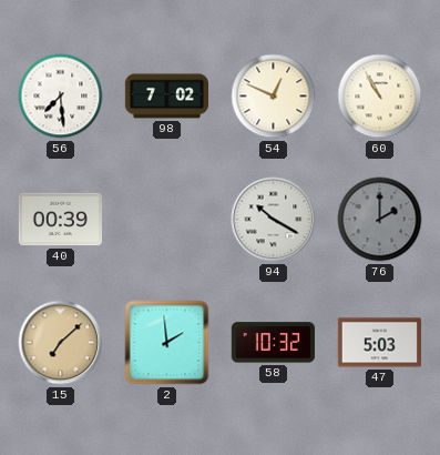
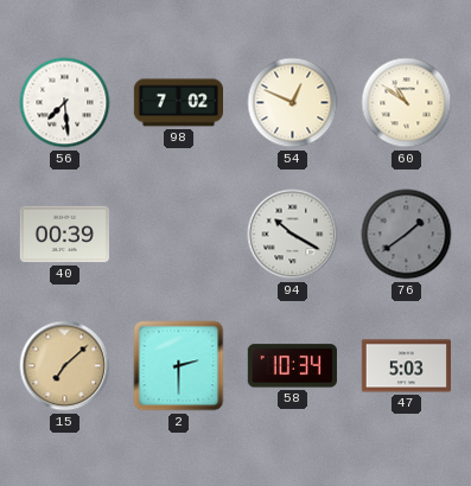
60: 10:55 -> 10:51 (407, 103)
76: 2:00 -> 1:39 (407, 235)
2: 1:59 -> 2:30 (179, 366)
58: 10:32 -> 10:34 (292, 366)
